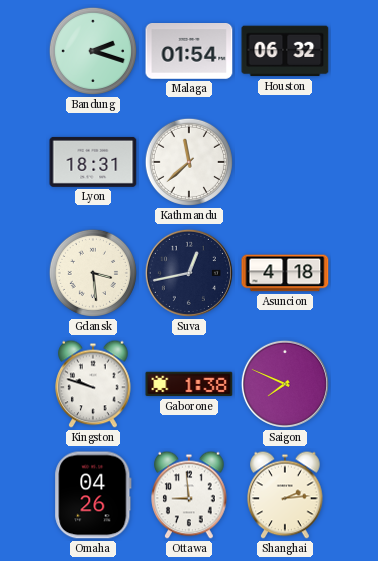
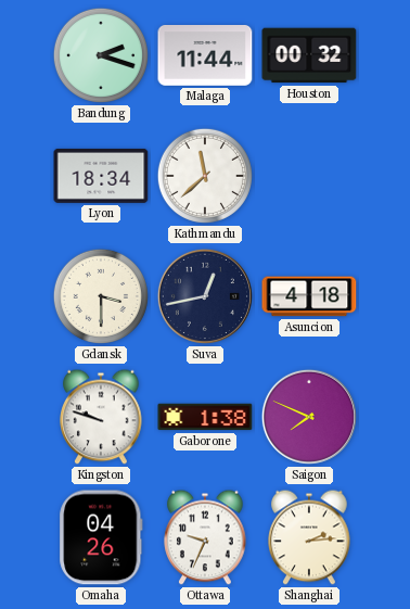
Malaga: 01:54 -> 11:44 (205, 55)
Houston: 06:32 -> 00:32 (309, 55)
Lyon: 18:31 -> 18:34 (101, 176)
Gdansk: 3:29 -> 3:30 (101, 296)
Ottawa: 8:59 -> 9:34 (205, 537)
